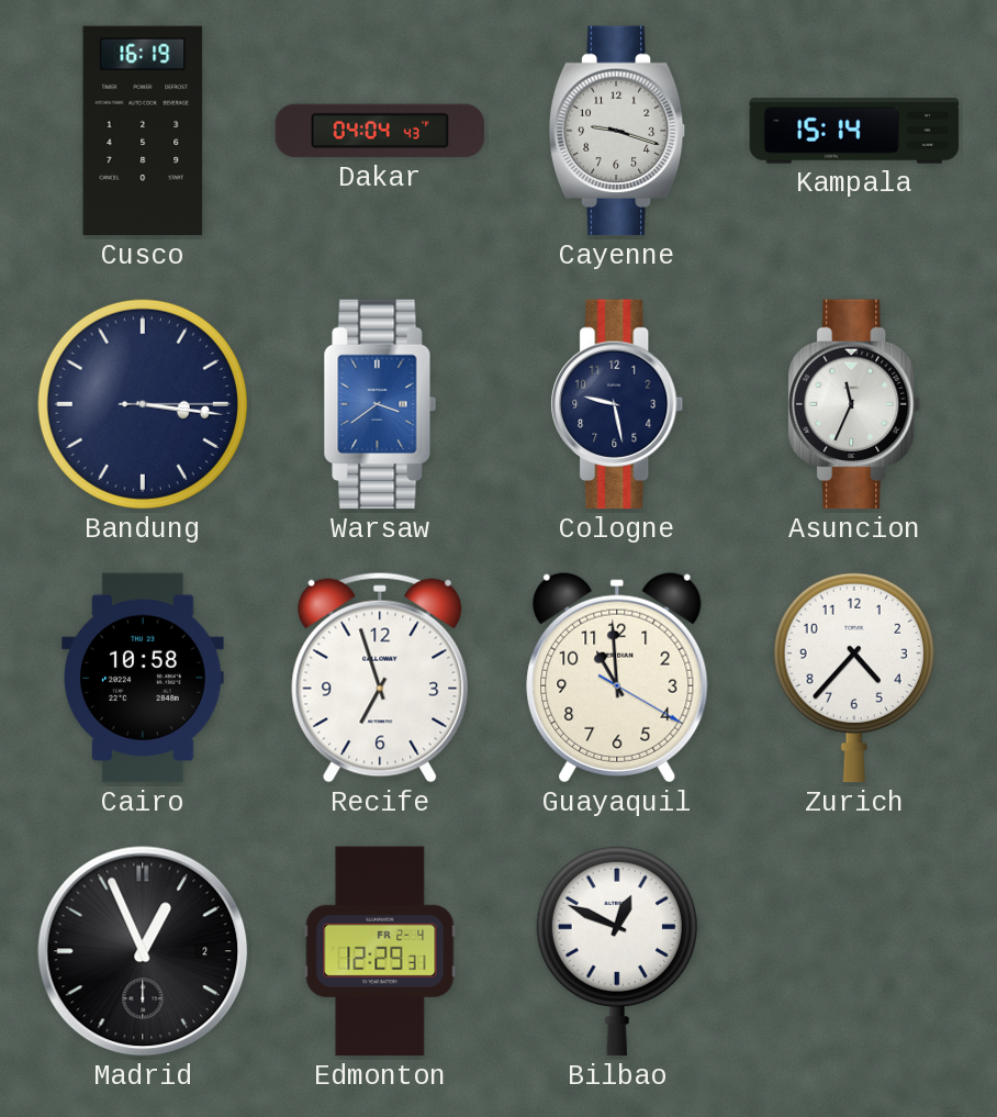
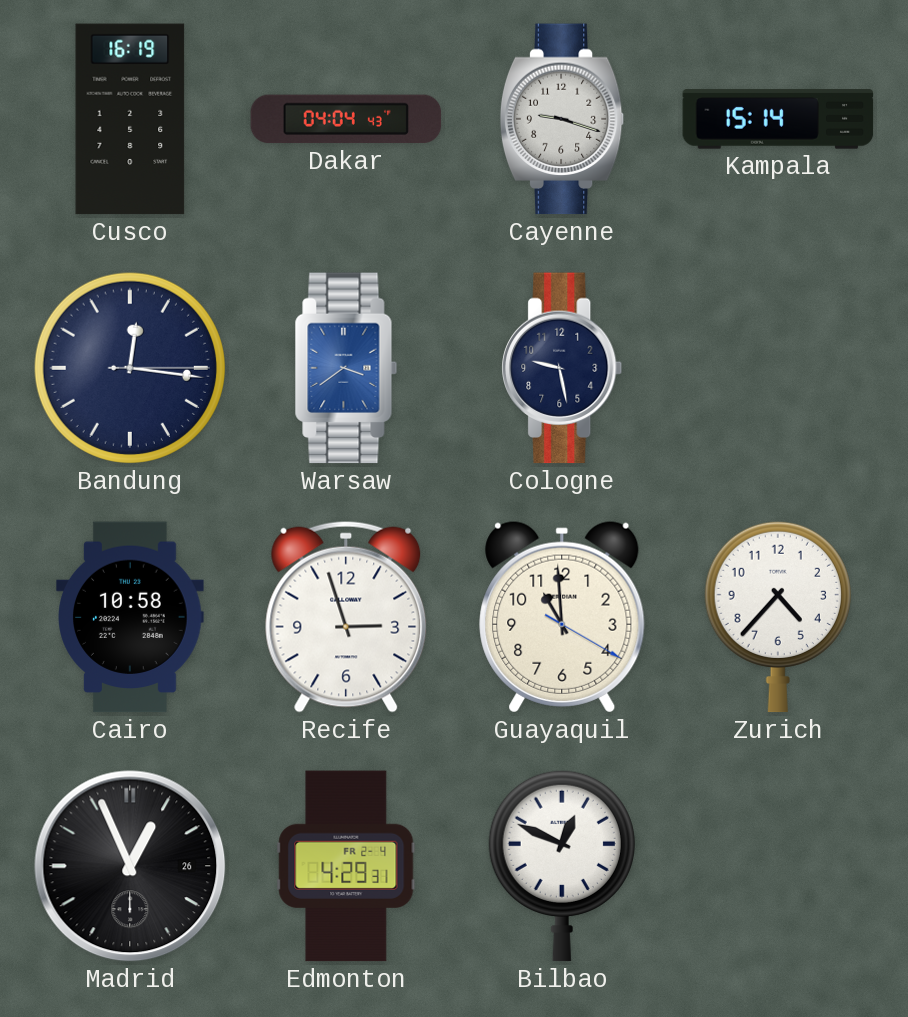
Bandung: 3:16 -> 12:16 (130, 368)
Asuncion: 11:34 -> none (854, 404)
Recife: 6:57 -> 2:57 (346, 617)
Madrid date: 2 -> 26 (130, 866)
Edmonton: 12:29 -> 4:29 (346, 866)
